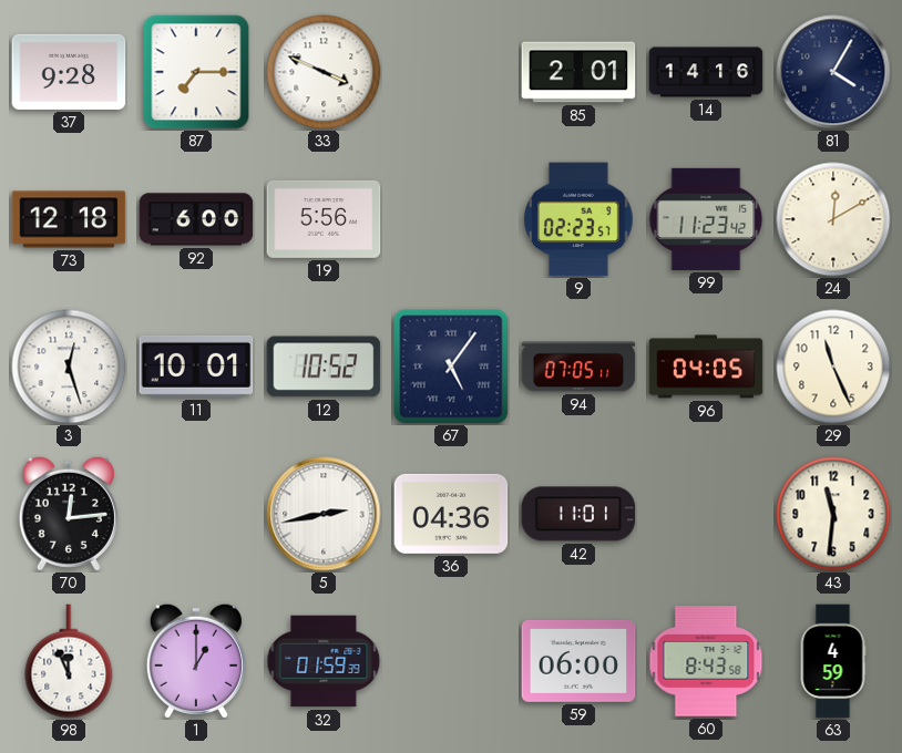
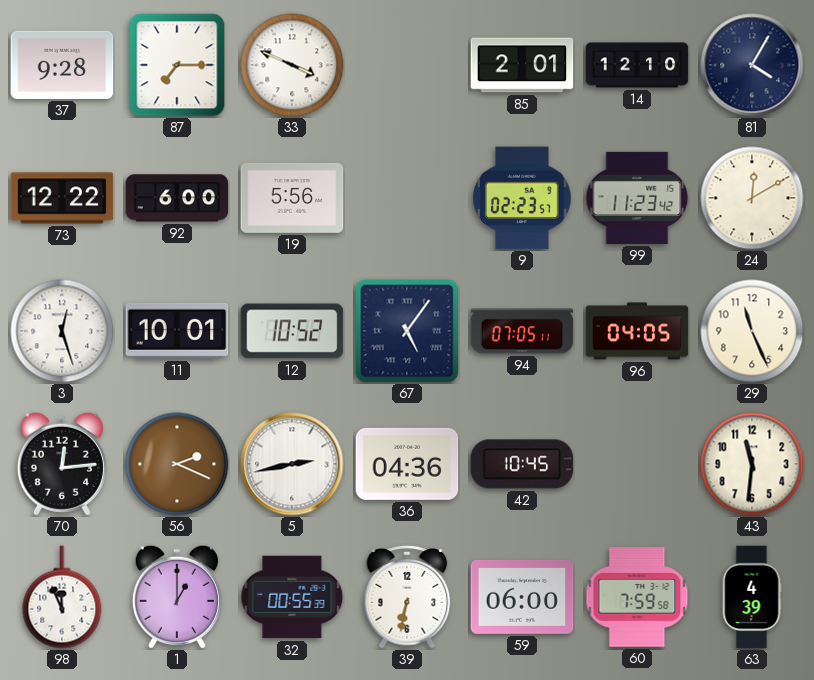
14: 14:16 -> 12:10 (637, 65)
73: 12:18 -> 12:22 (62, 198)
56: none -> 2:19 (177, 464)
42: 11:01 -> 10:45 (522, 464)
32: 01:59 -> 00:55 (292, 597)
39: none -> 6:32 (407, 598)
60: 8:43 -> 7:59 (637, 597)
63: 4:59 -> 4:39 (752, 597)
